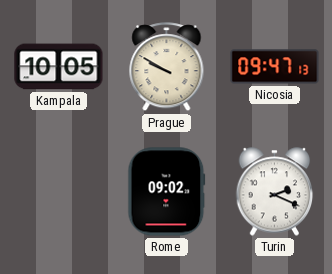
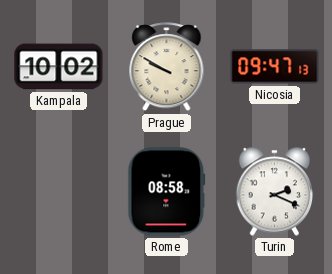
Kampala: 10:05 -> 10:02 (59, 67)
Rome: 09:02 -> 08:58 (167, 192)
